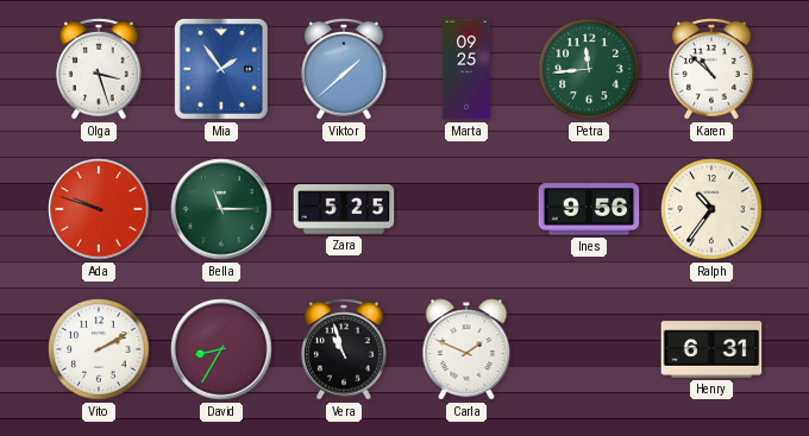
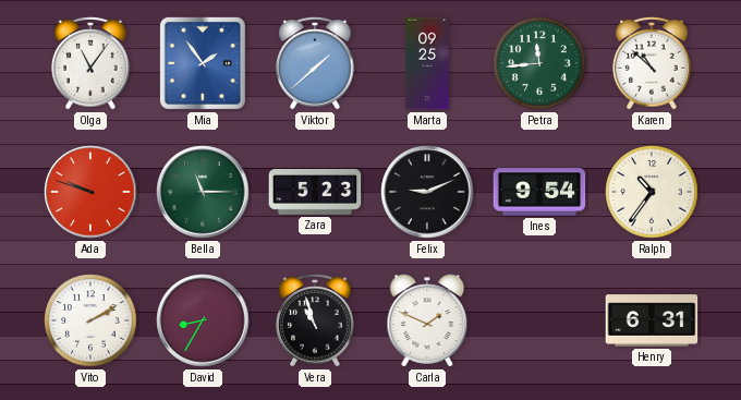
Olga: 3:27 -> 11:06 (90, 63)
Zara: 5:25 -> 5:23 (315, 193)
Felix: none -> 9:11 (427, 192)
Ines: 9:56 -> 9:54 (539, 192)
